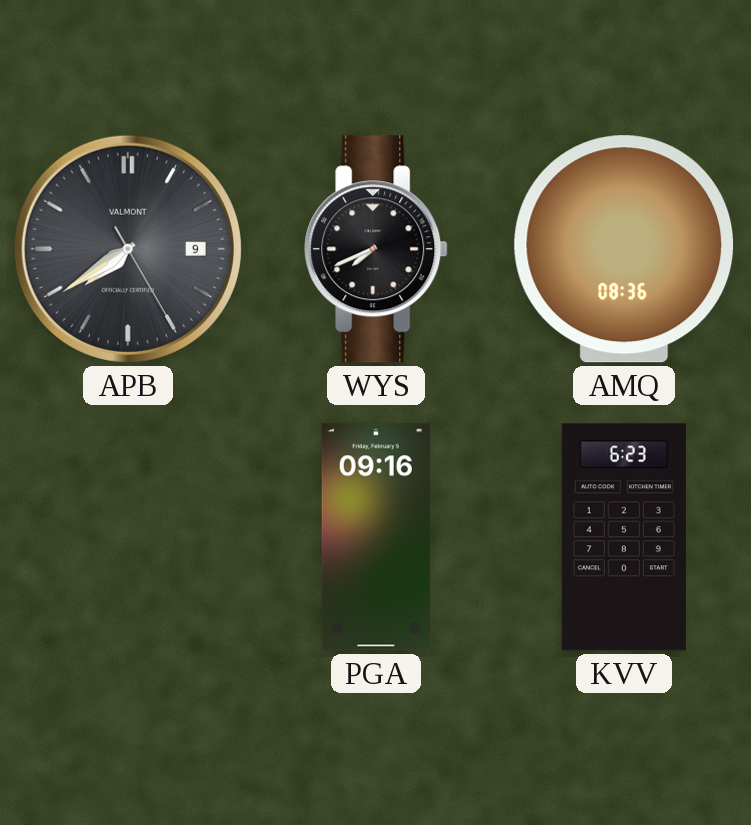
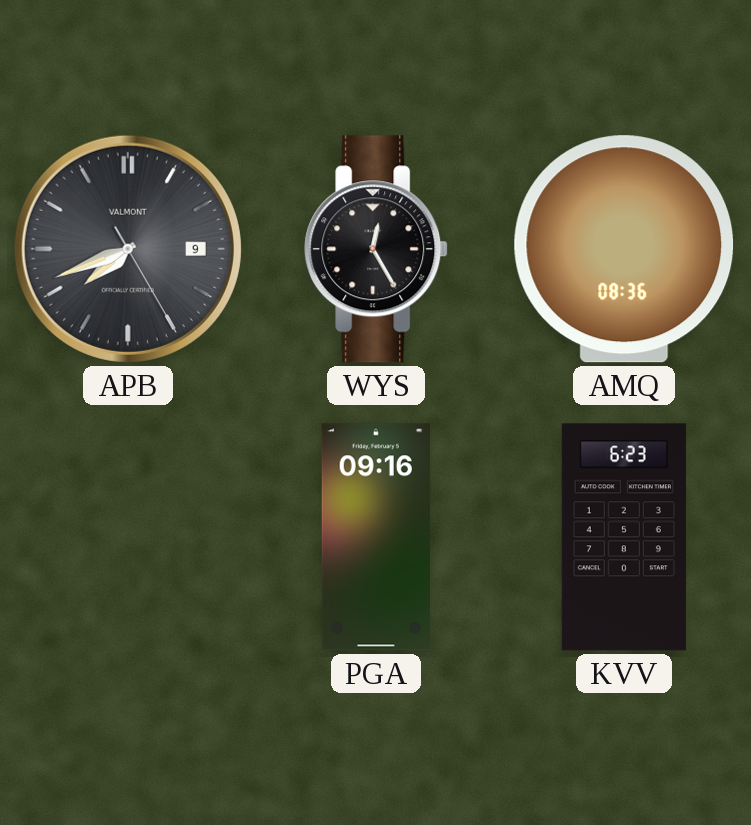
APB: 7:39 -> 7:41 (128, 249)
WYS: 7:41 -> 12:25 (376, 249)
